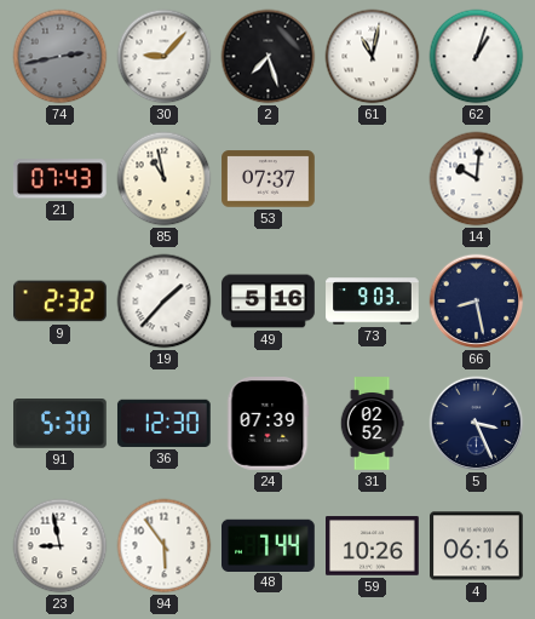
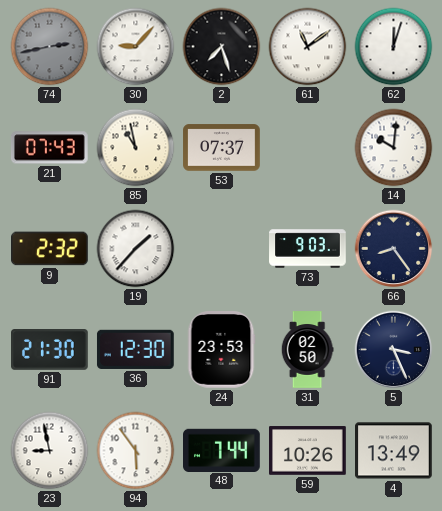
61: 11:02 -> 11:09 (308, 47)
62: 1:03 -> 12:03 (394, 47)
49: 5:16 -> none (269, 302)
66: 8:28 -> 8:24 (394, 249)
91: 5:30 -> 21:30 (50, 350)
24: 07:39 -> 23:53 (222, 350)
31: 02:52 -> 02:50 (307, 350)
4: 06:16 -> 13:49 (394, 451)
